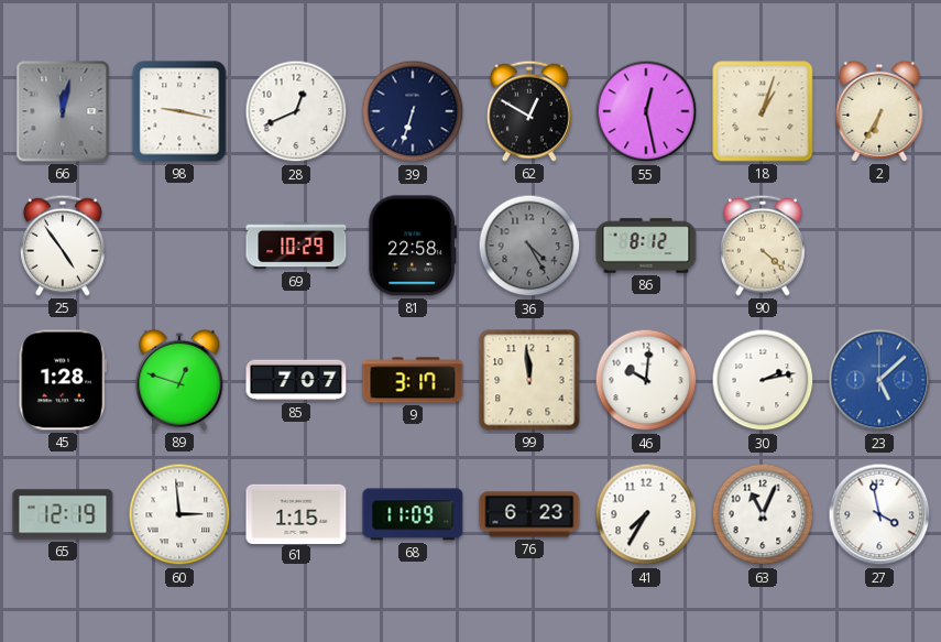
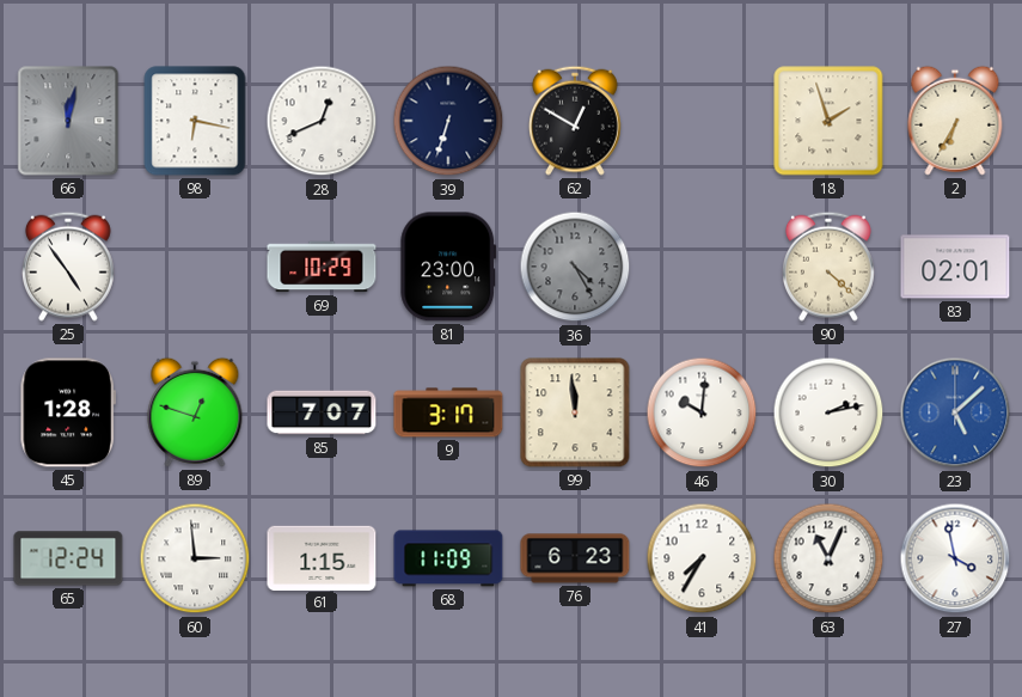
98: 9:17 -> 6:17 (195, 121)
55: 12:28 -> none (646, 111)
18: 1:03 -> 1:57 (828, 121)
81: 22:58 -> 23:00 (448, 267)
86: 8:12 -> none (646, 246)
83: none -> 02:01 (955, 267)
65: 12:19 -> 12:24 (68, 558)
